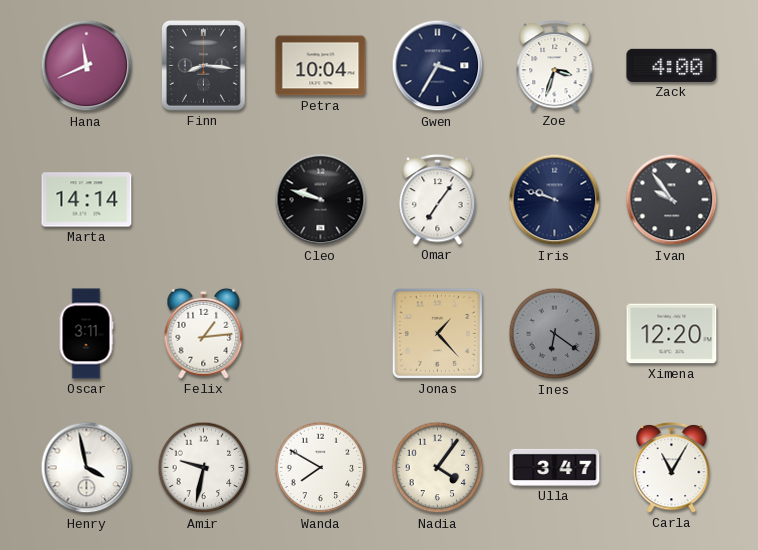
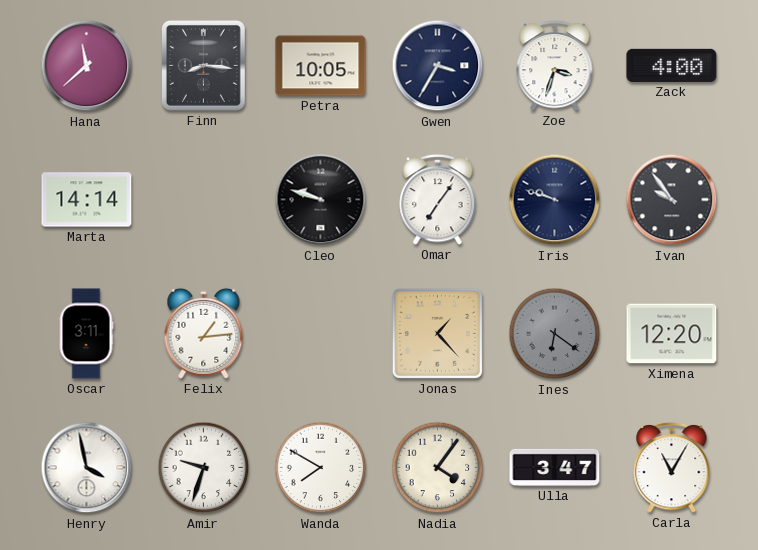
Hana: 11:41 -> 11:38 (87, 66)
Petra: 10:04 -> 10:05 (321, 66)
Amir: 9:32 -> 9:33 (204, 468)
